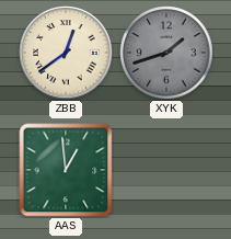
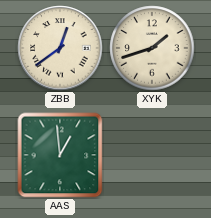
XYK dial: grey -> cream (152, 48)
